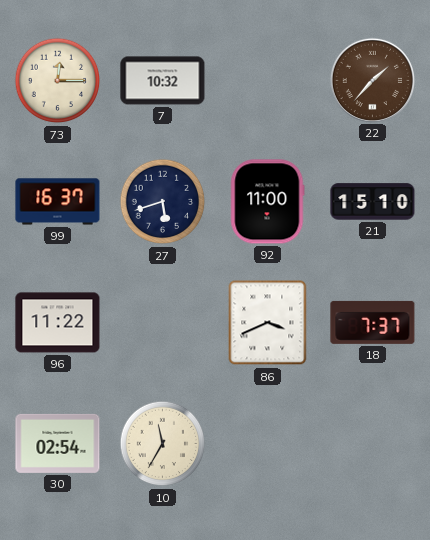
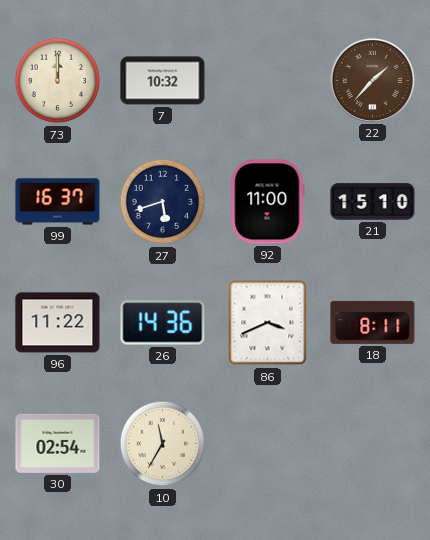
73: 12:15 -> 12:00 (58, 81)
26: none -> 14:36 (163, 323)
18: 7:37 -> 8:11 (373, 322)
